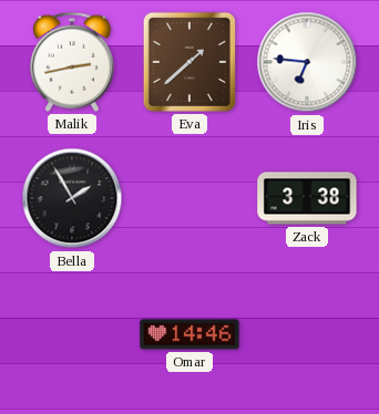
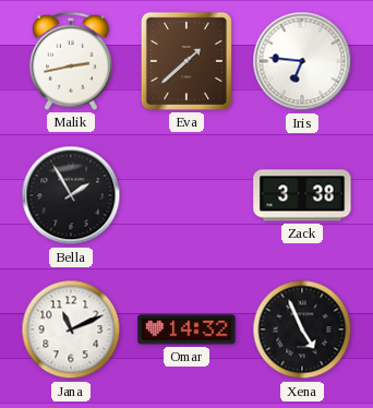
Jana: none -> 11:11 (71, 329)
Omar: 14:46 -> 14:32 (186, 329)
Xena: none -> 4:56 (302, 329)
